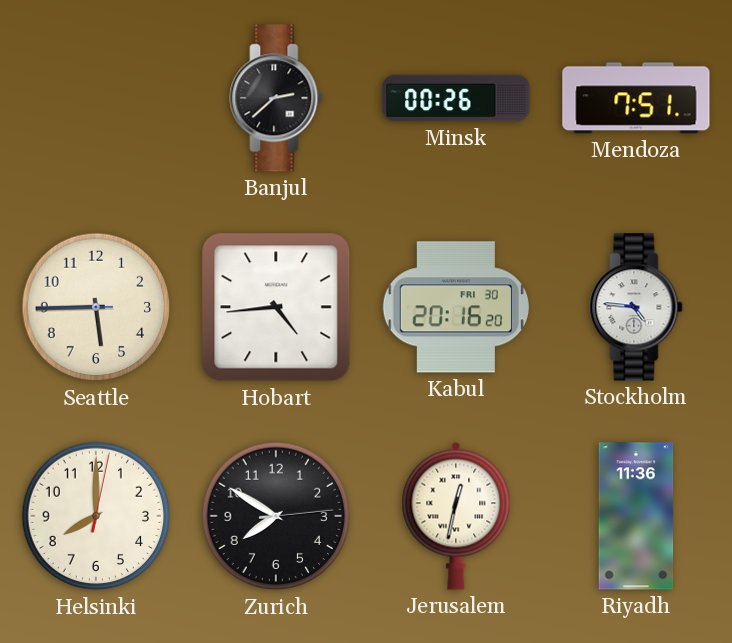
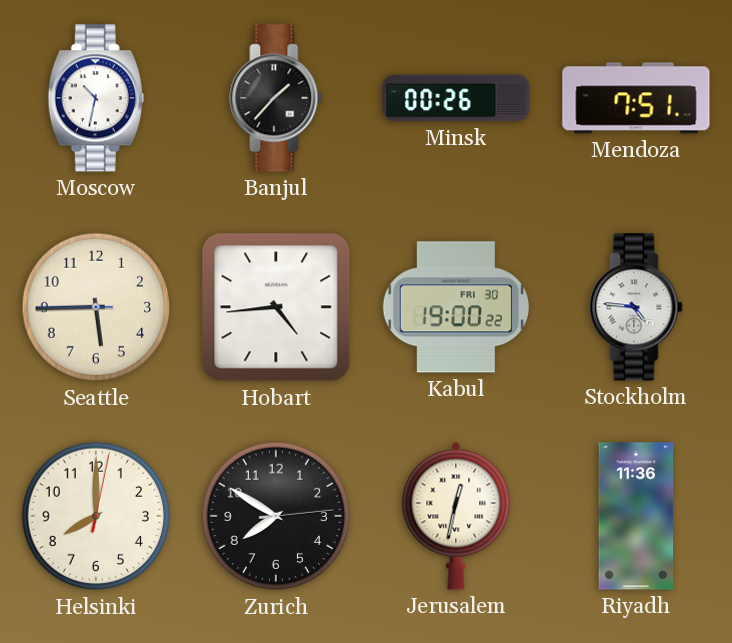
Moscow: none -> 10:32 (96, 98)
Banjul: 2:38 -> 1:37 (276, 98)
Kabul: 20:16 -> 19:00 (456, 307)
